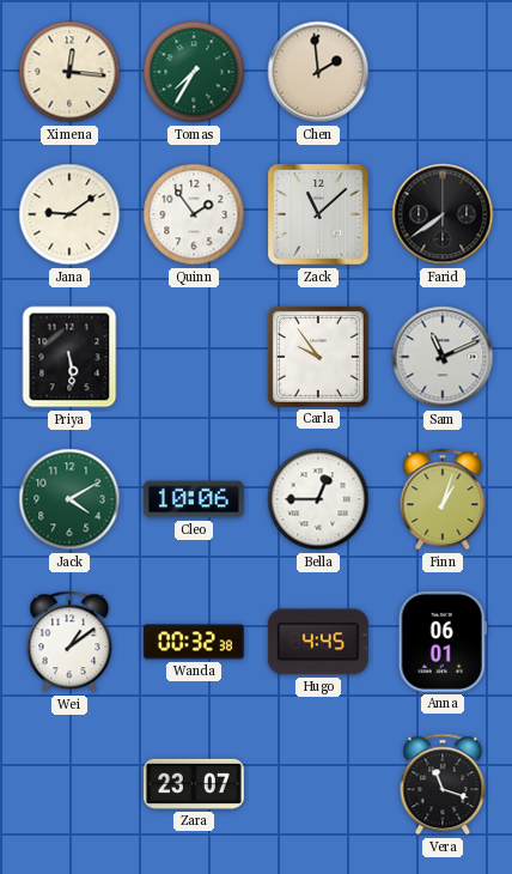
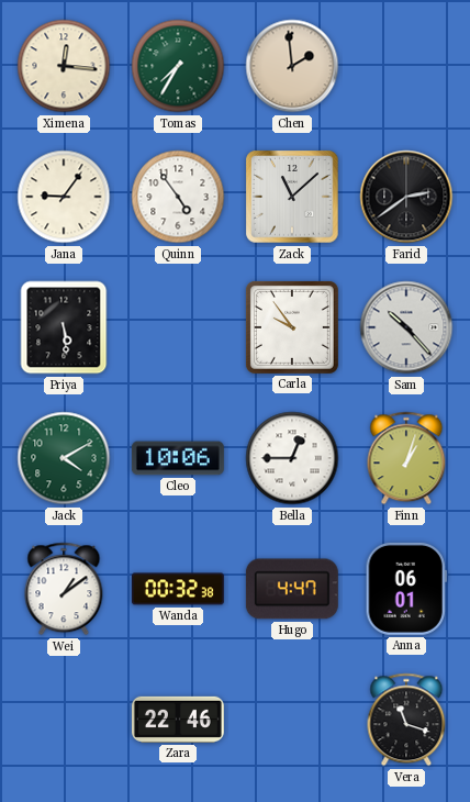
Jana: 9:09 -> 9:06 (64, 197)
Quinn: 1:54 -> 4:54 (178, 197)
Farid: 7:39 -> 2:39 (406, 197)
Sam: 11:11 -> 10:23 (406, 327)
Hugo: 4:45 -> 4:47 (292, 589)
Zara: 23:07 -> 22:46 (178, 720)
